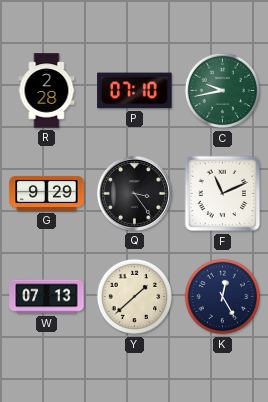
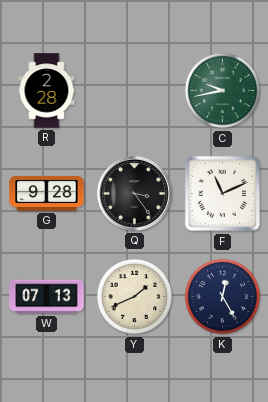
P: 07:10 -> none (135, 91)
G: 9:29 -> 9:28 (47, 193)
Y: 1:38 -> 1:41 (135, 297)
